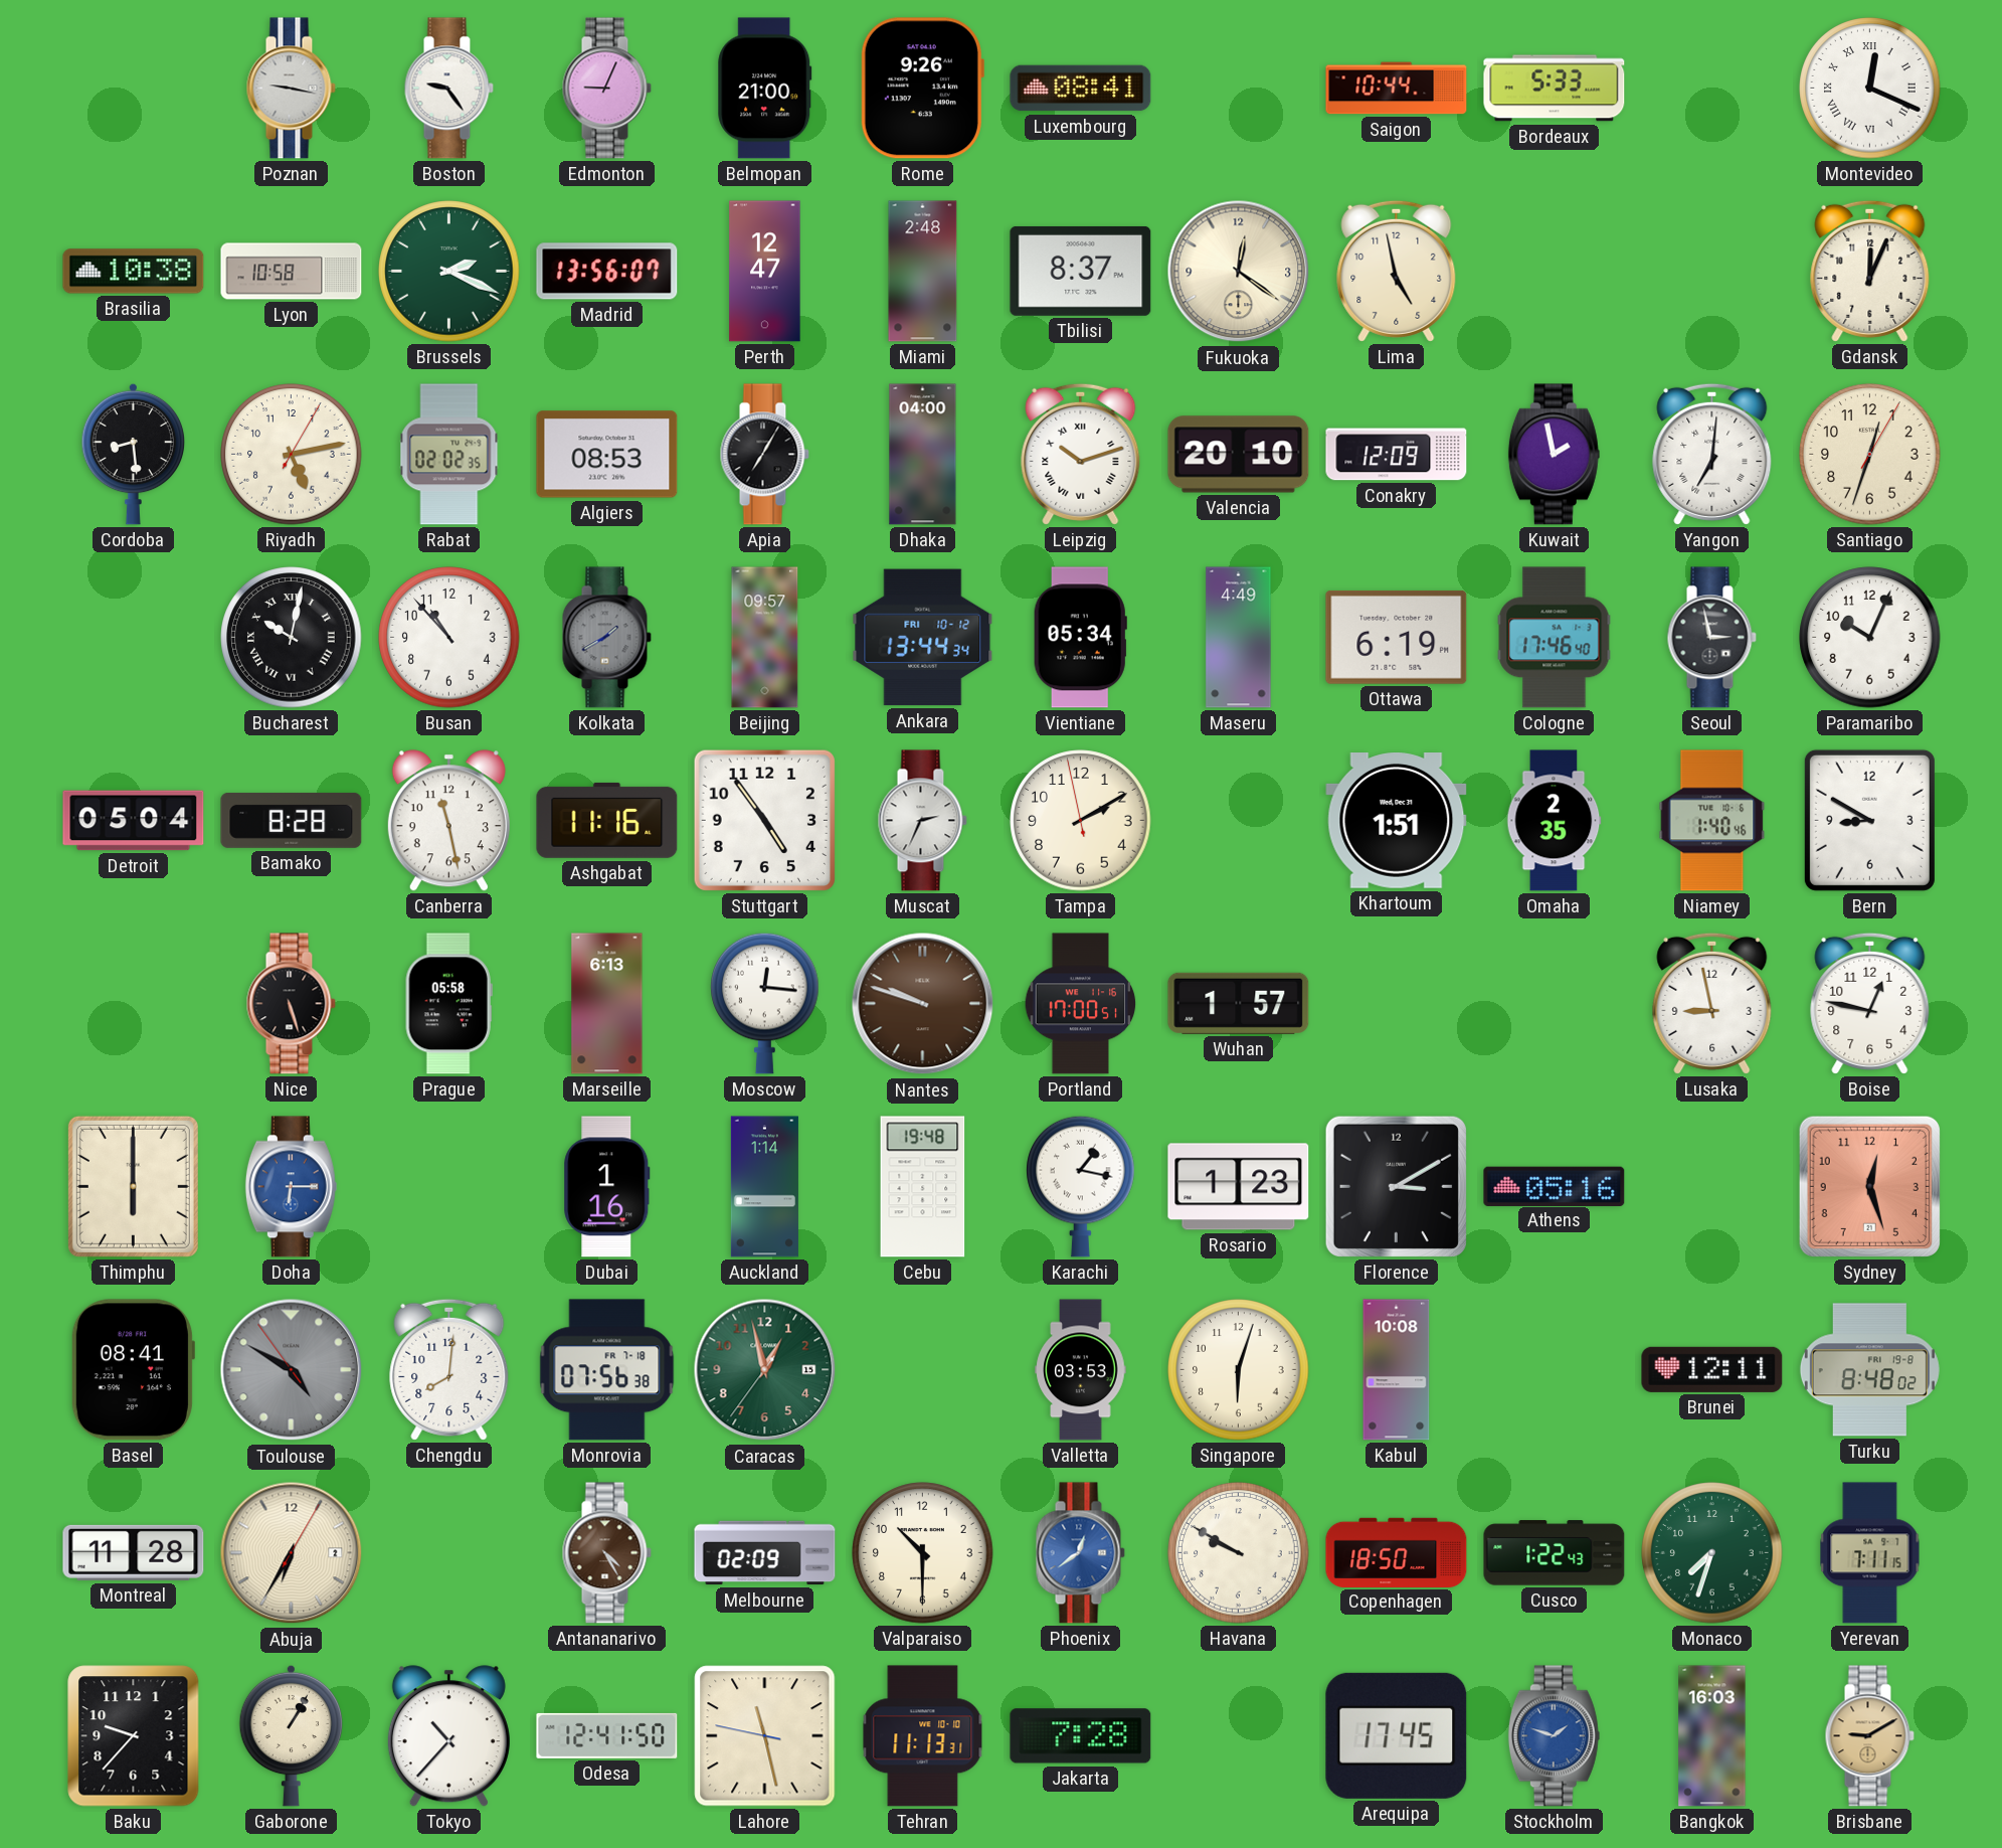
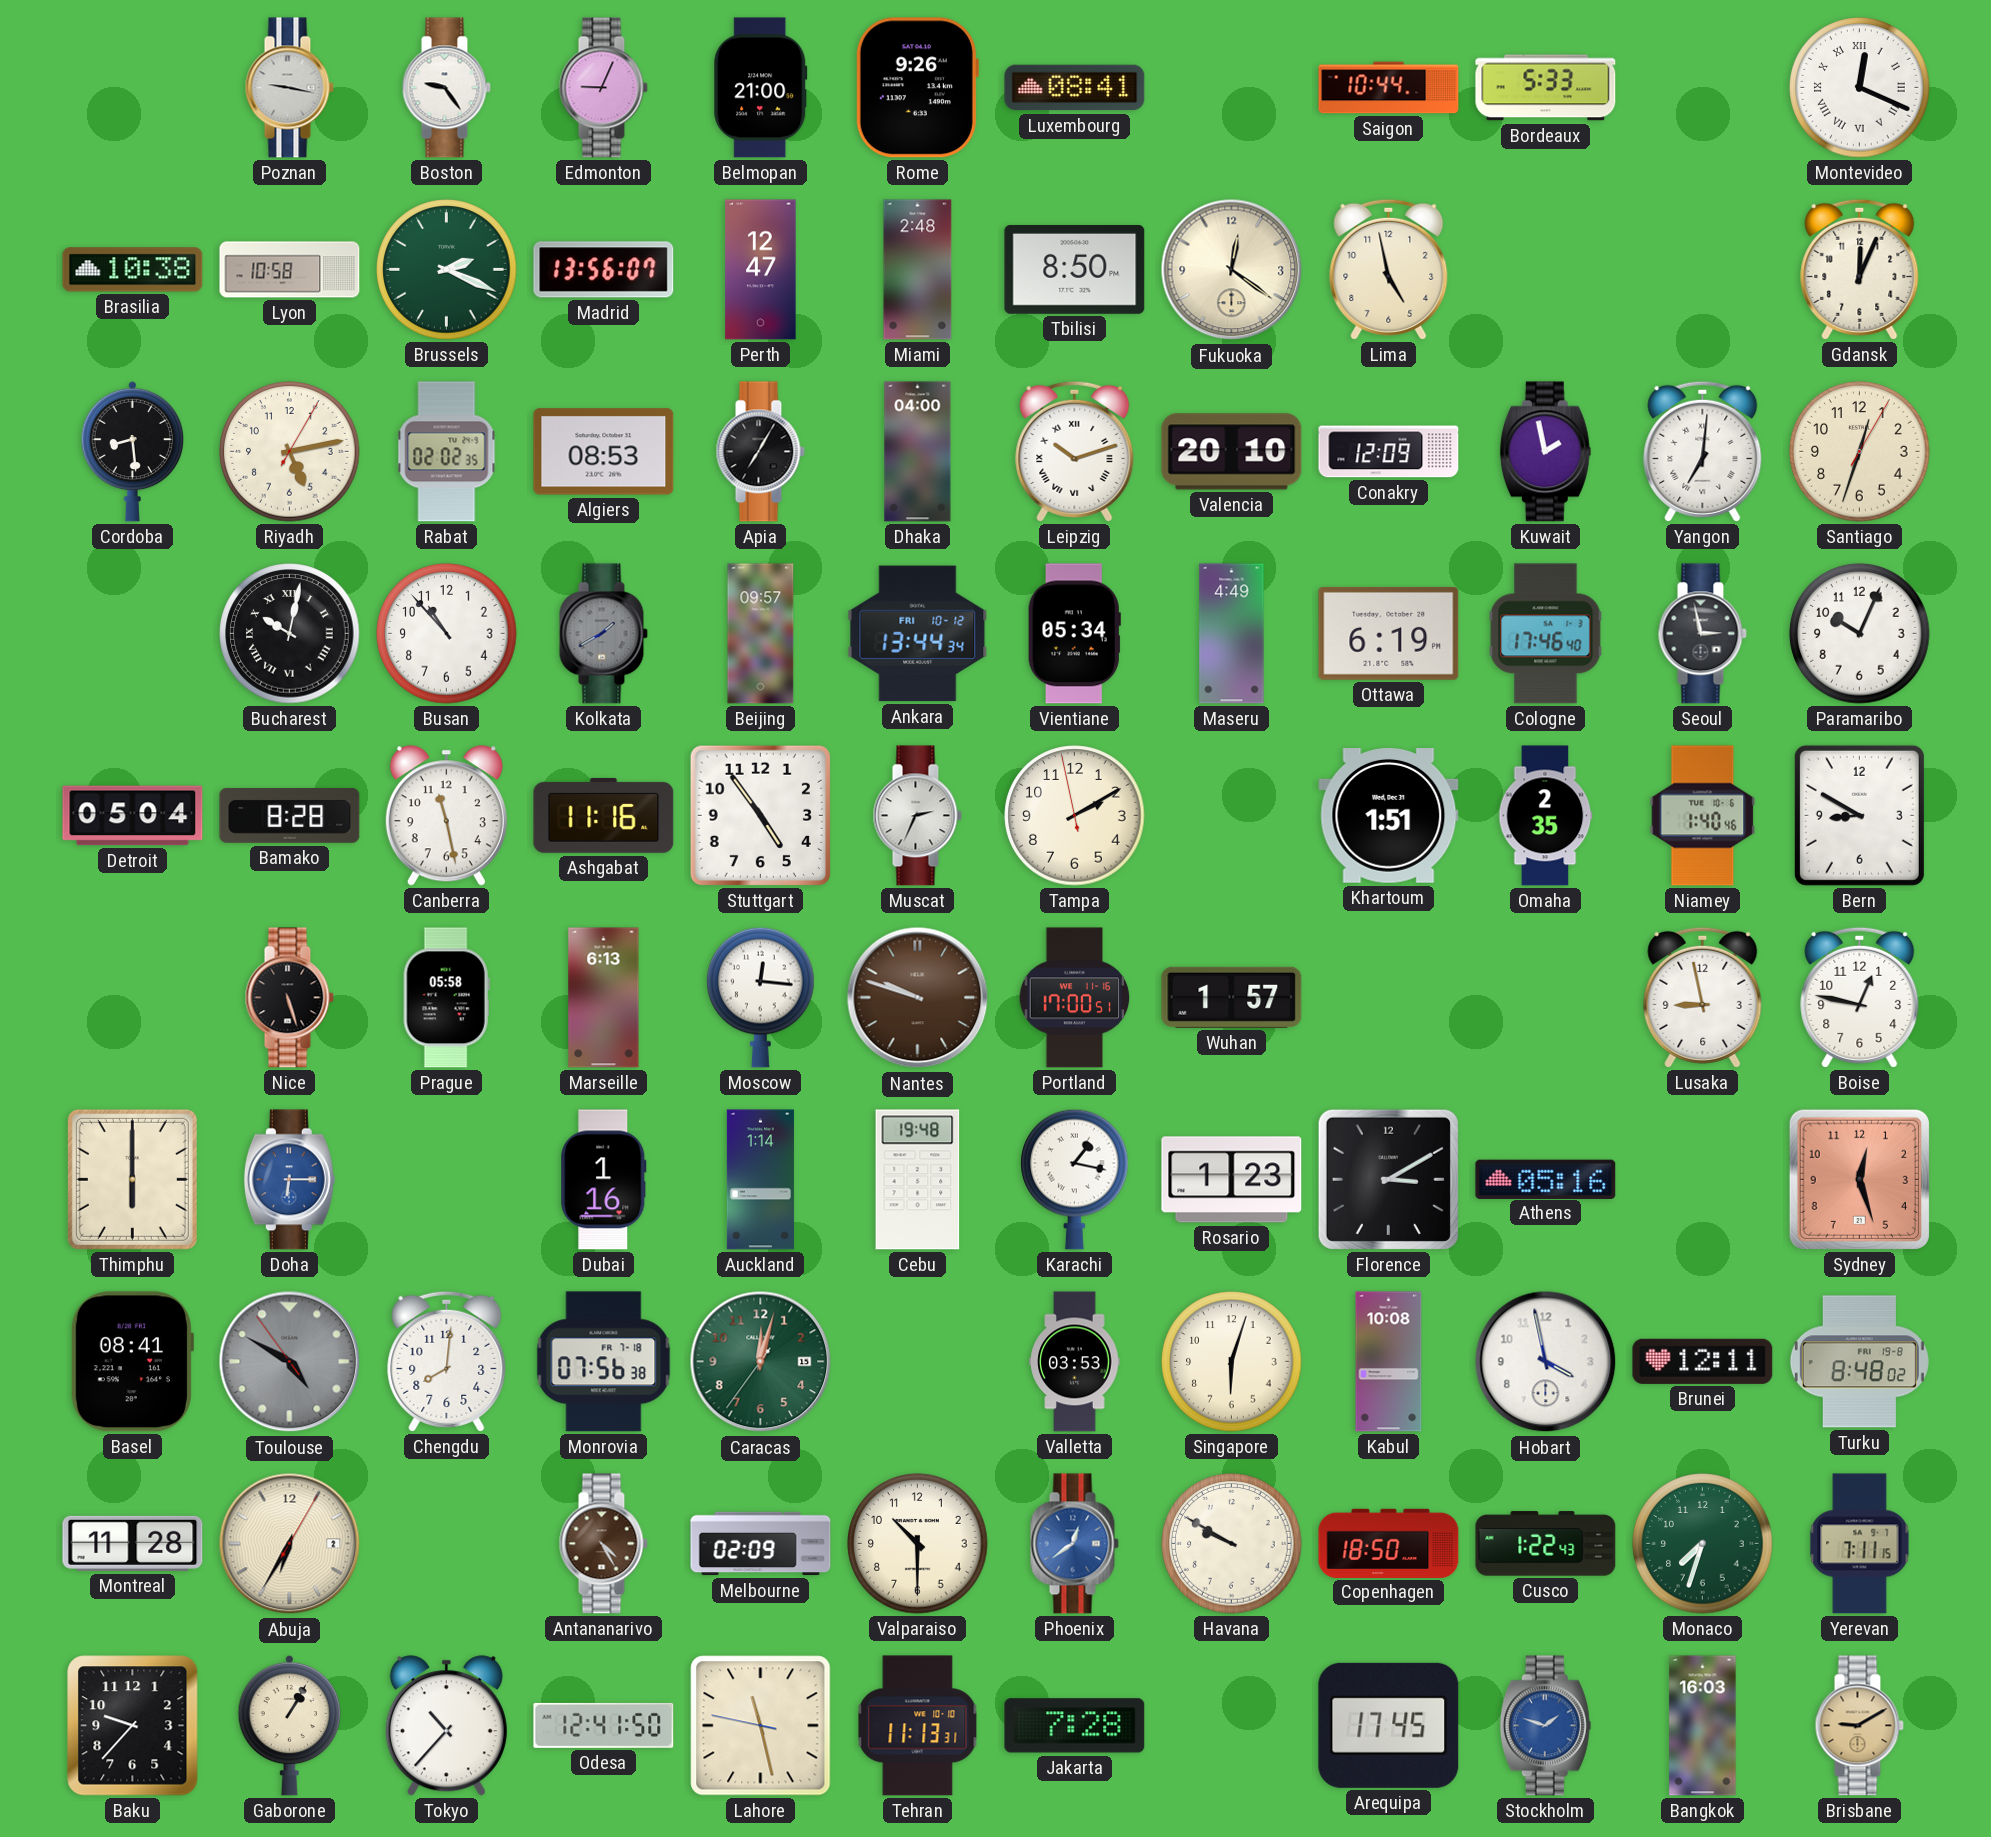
Tbilisi: 8:37 -> 8:50 (1075, 269)
Caracas: 12:57 -> 12:02 (761, 1362)
Hobart: none -> 3:58 (1546, 1362)
